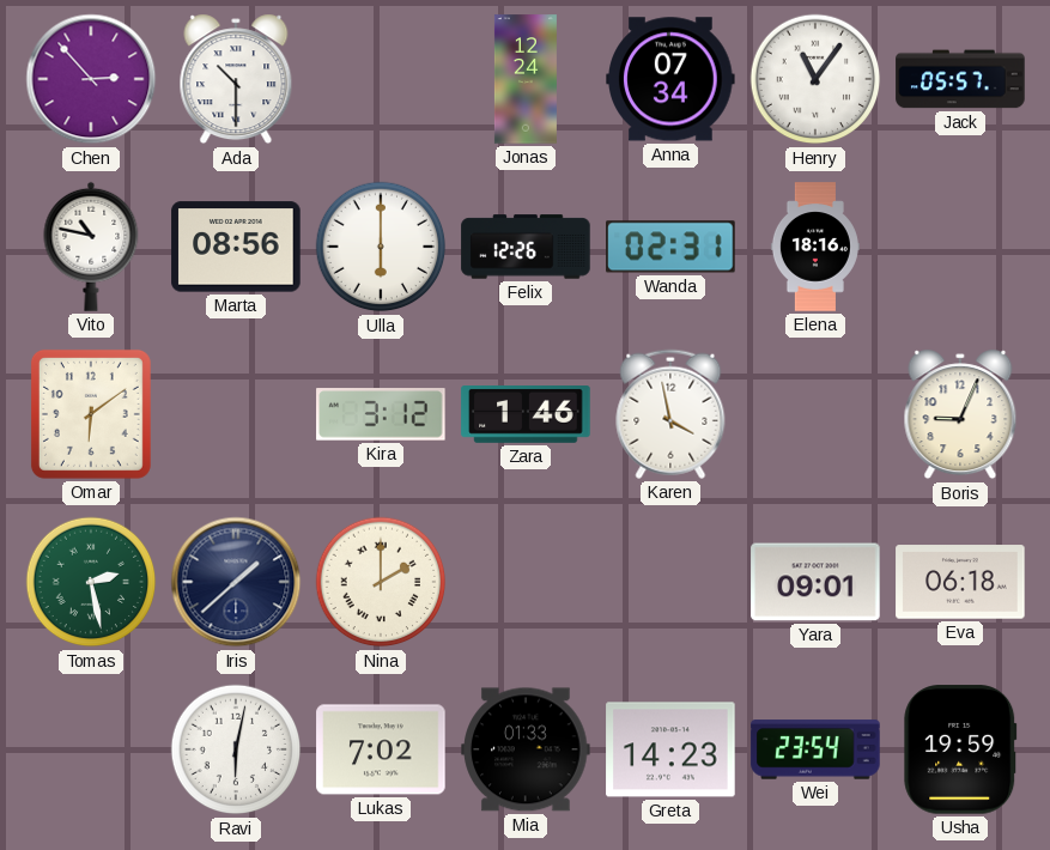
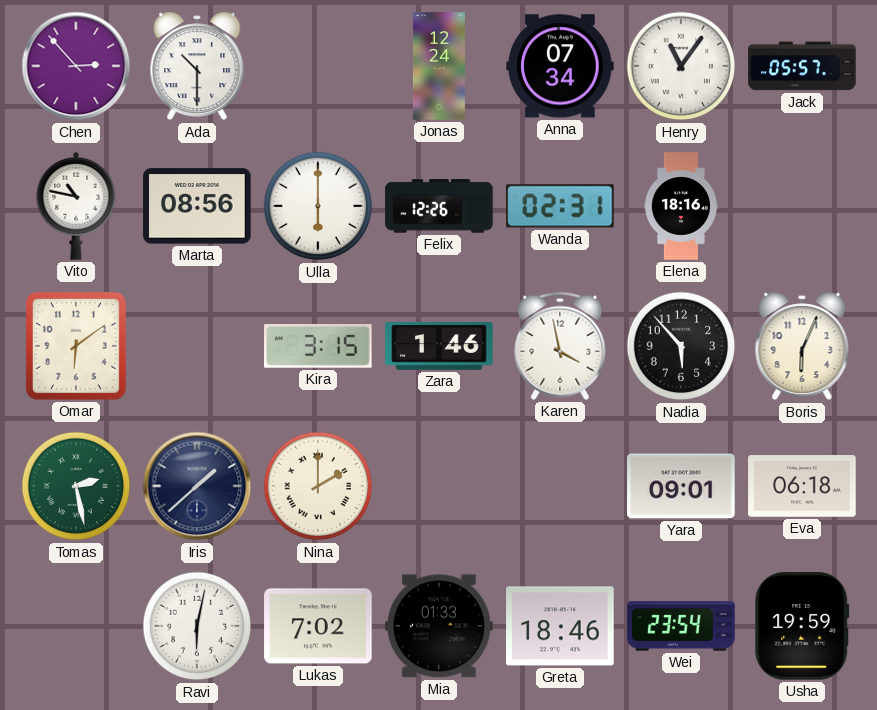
Kira: 3:12 -> 3:15 (318, 346)
Nadia: none -> 5:53 (681, 346)
Boris: 9:04 -> 6:04 (802, 346)
Greta: 14:23 -> 18:46 (560, 626)
